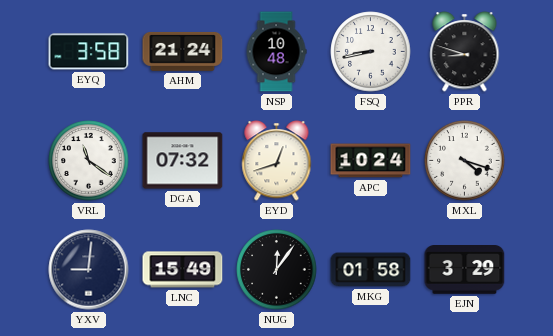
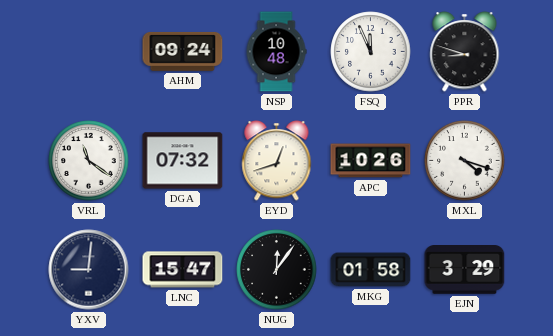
EYQ: 3:58 -> none (89, 52)
AHM: 21:24 -> 09:24 (183, 51)
FSQ: 8:43 -> 11:56 (371, 52)
APC: 10:24 -> 10:26 (371, 161)
LNC: 15:49 -> 15:47 (183, 270)
